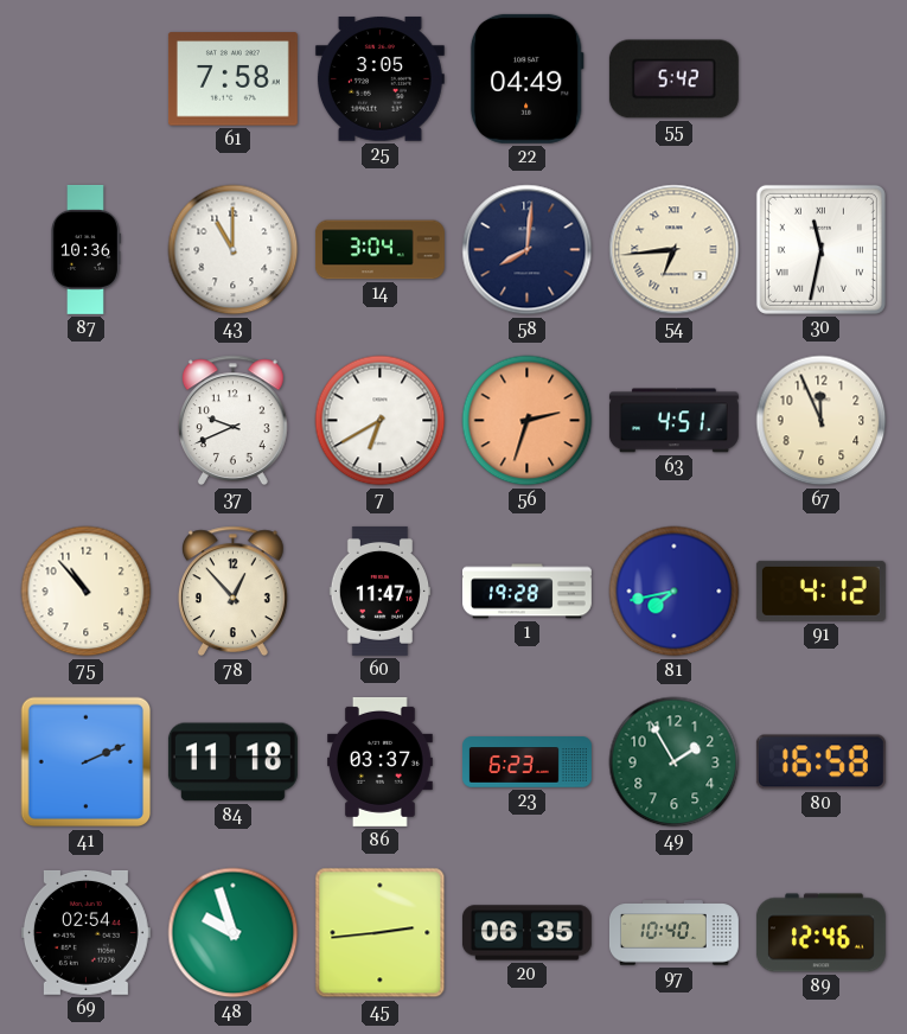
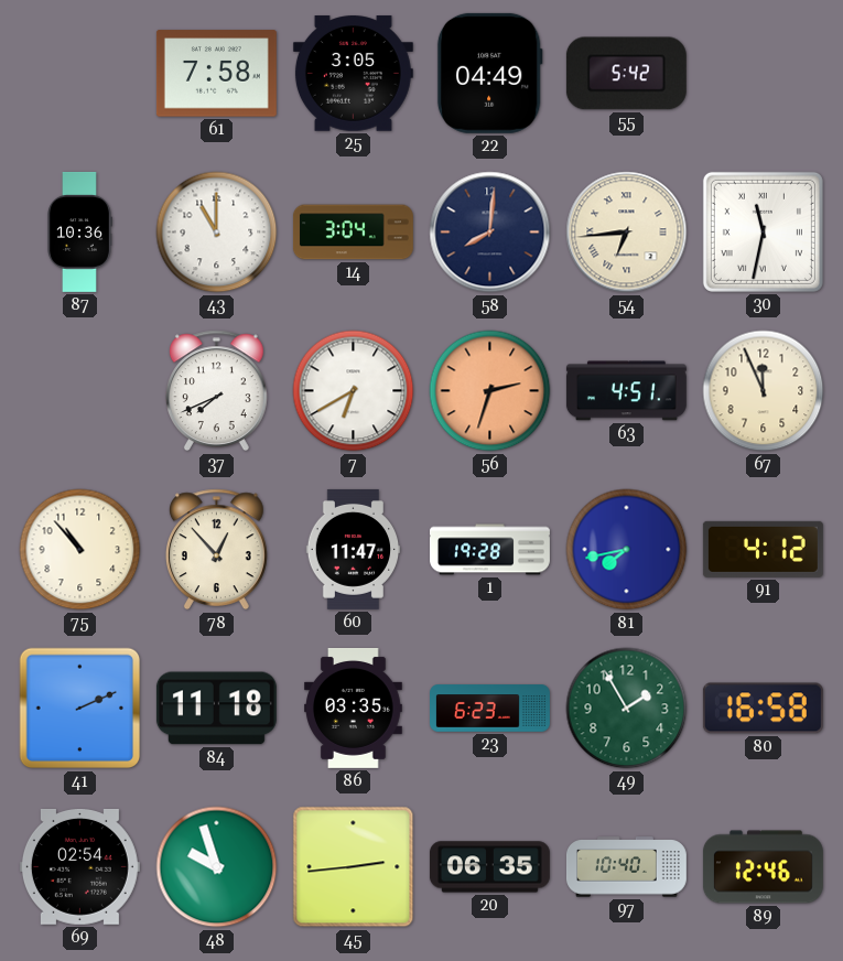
37: 9:41 -> 7:41 (216, 391)
86: 03:37 -> 03:35 (354, 708)
